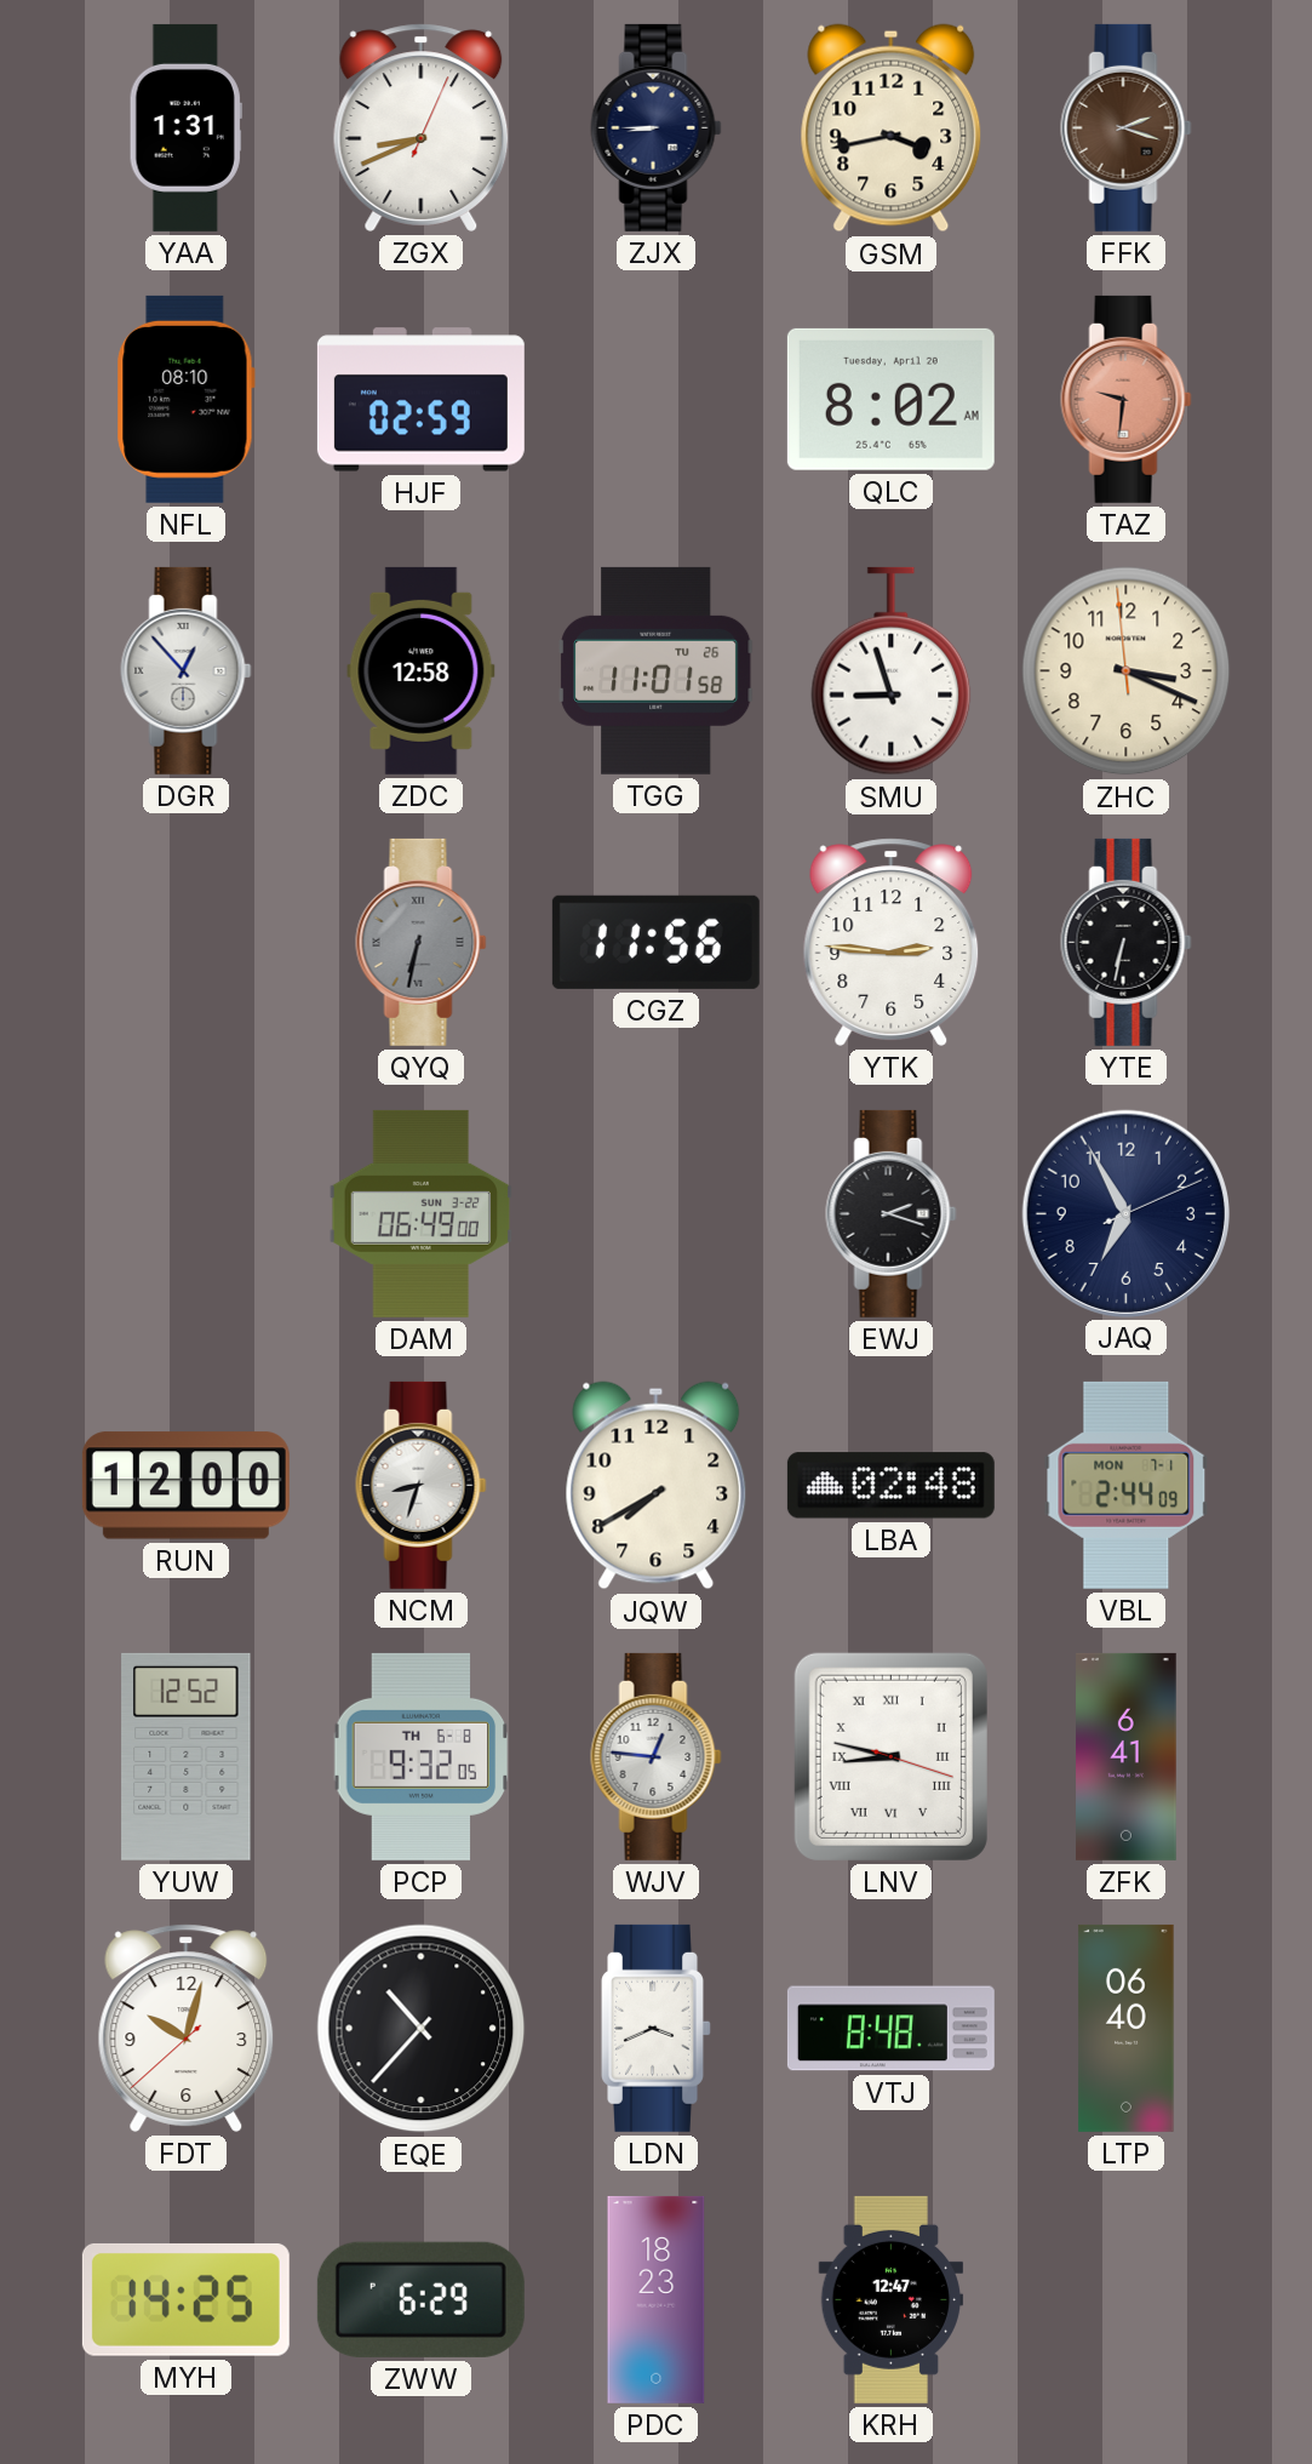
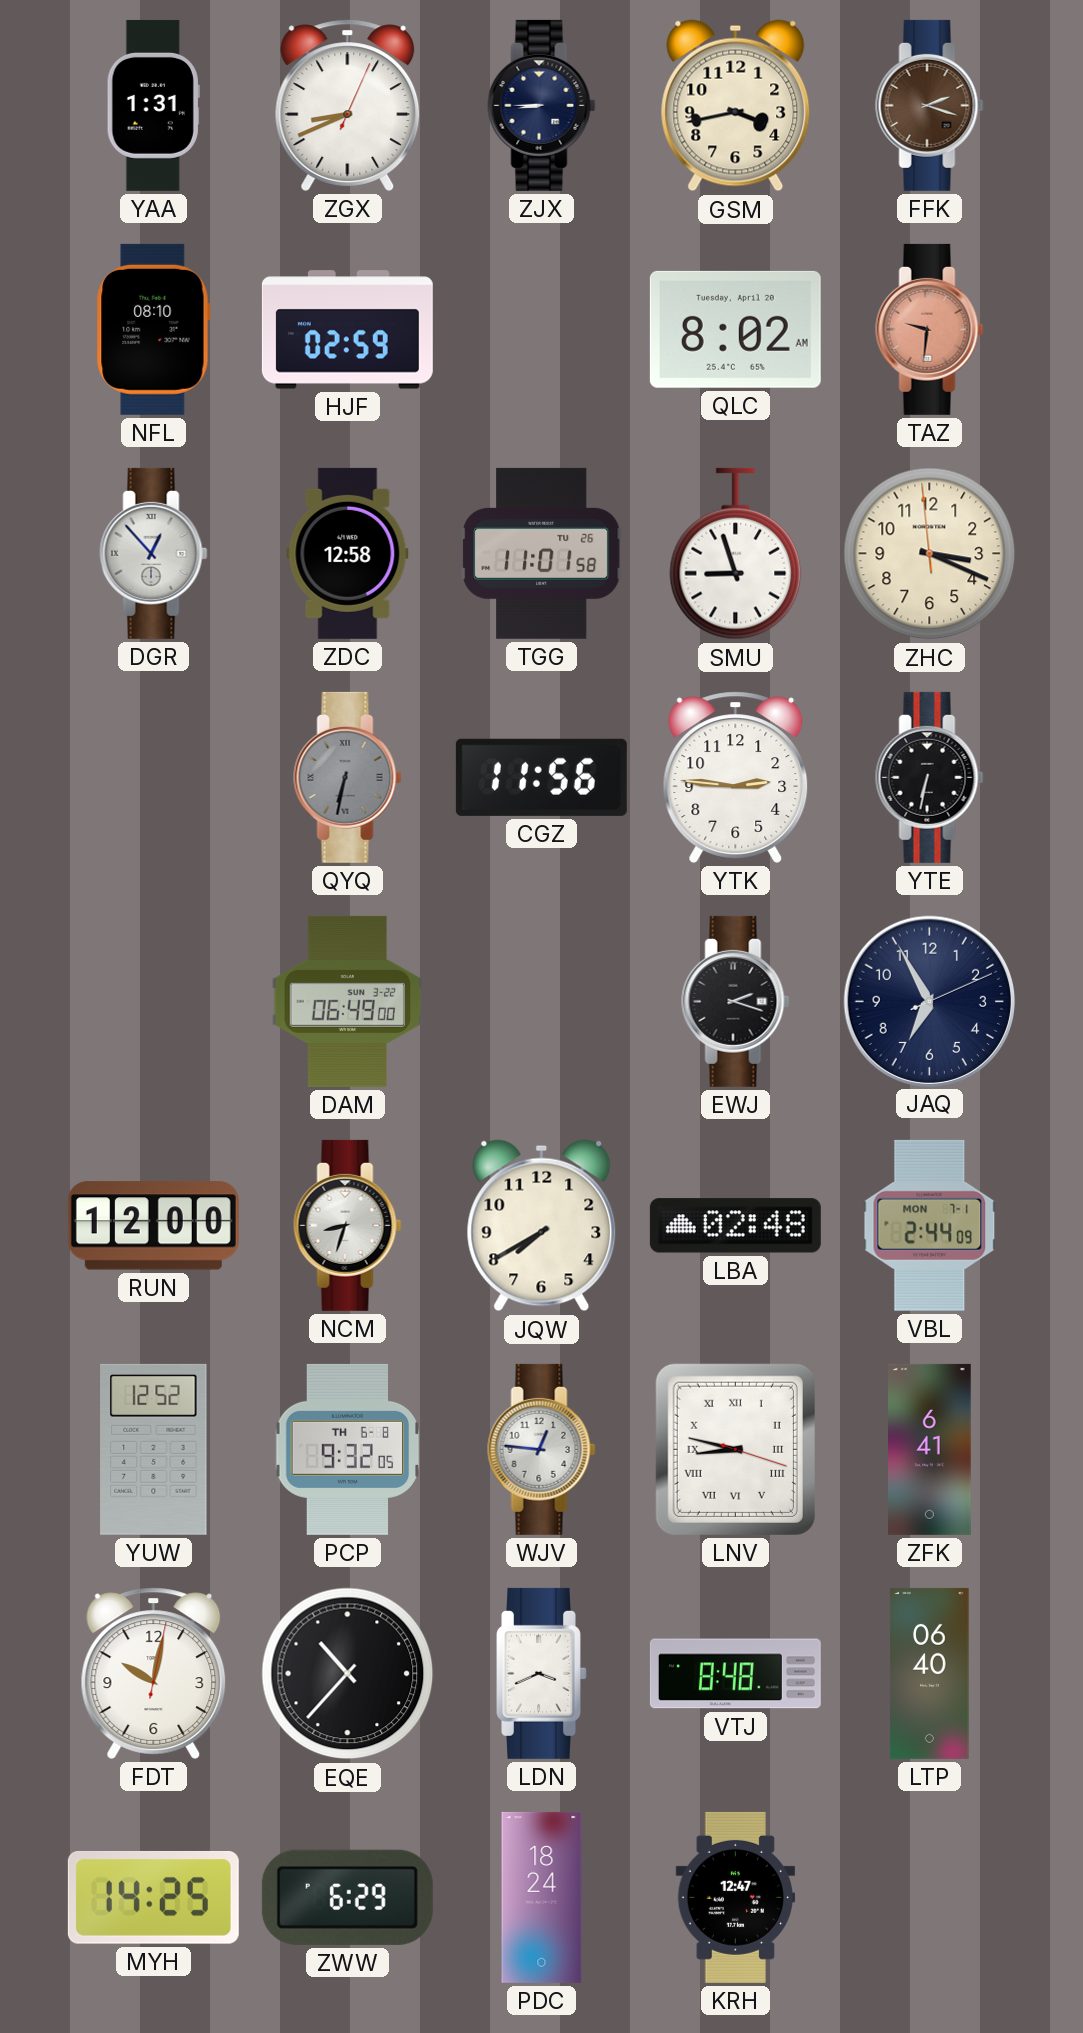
FDT: 10:02:38 -> 10:02:02 (154, 1673)
PDC: 18:23 -> 18:24 (542, 1897)
